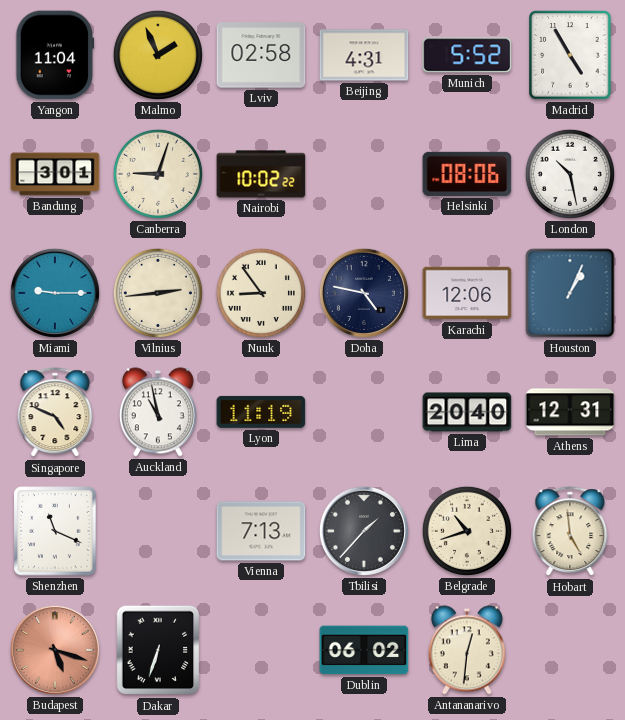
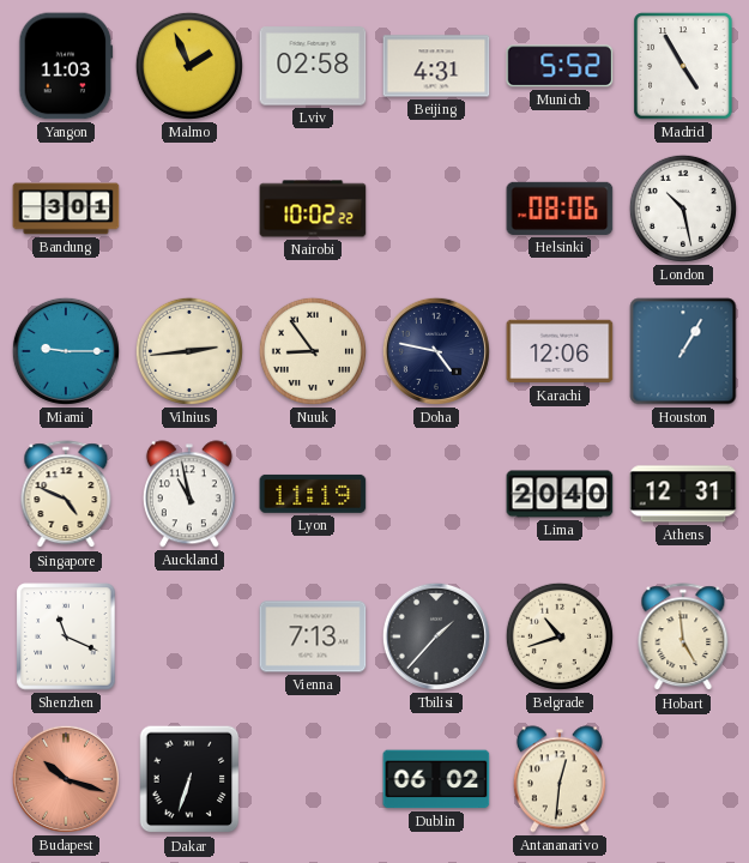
Yangon: 11:04 -> 11:03 (66, 66)
Canberra: 9:03 -> none (158, 174)
Houston: 1:04 -> 1:05 (683, 351)
Budapest: 5:18 -> 10:18 (66, 779)
